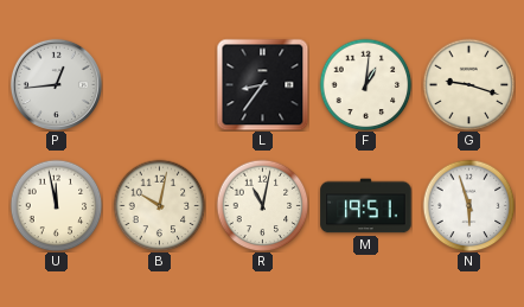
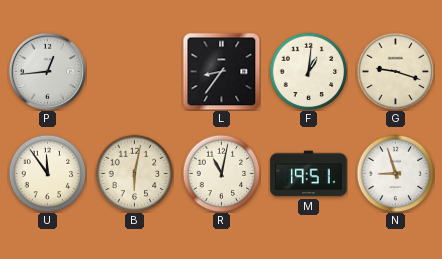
U: 11:58 -> 11:54 (47, 173)
B: 10:02 -> 6:02 (134, 173)
N: 5:57 -> 8:57 (395, 173)
